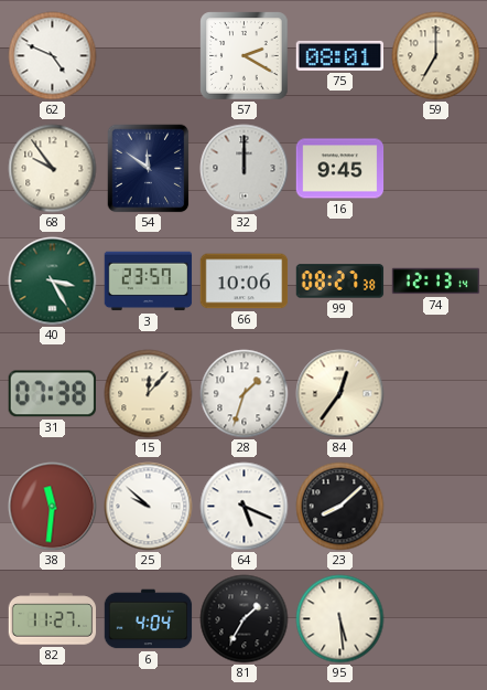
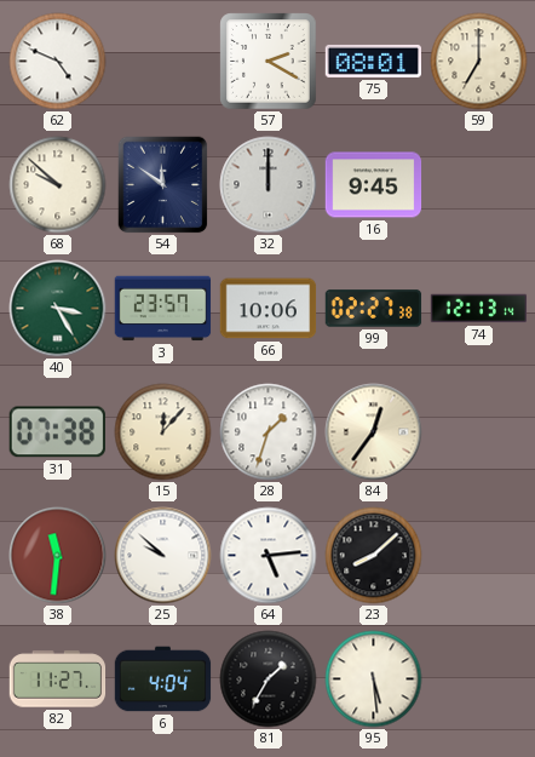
68: 9:54 -> 9:52 (58, 185)
99: 08:27 -> 02:27 (374, 309)
64: 5:19 -> 5:14 (269, 556)
